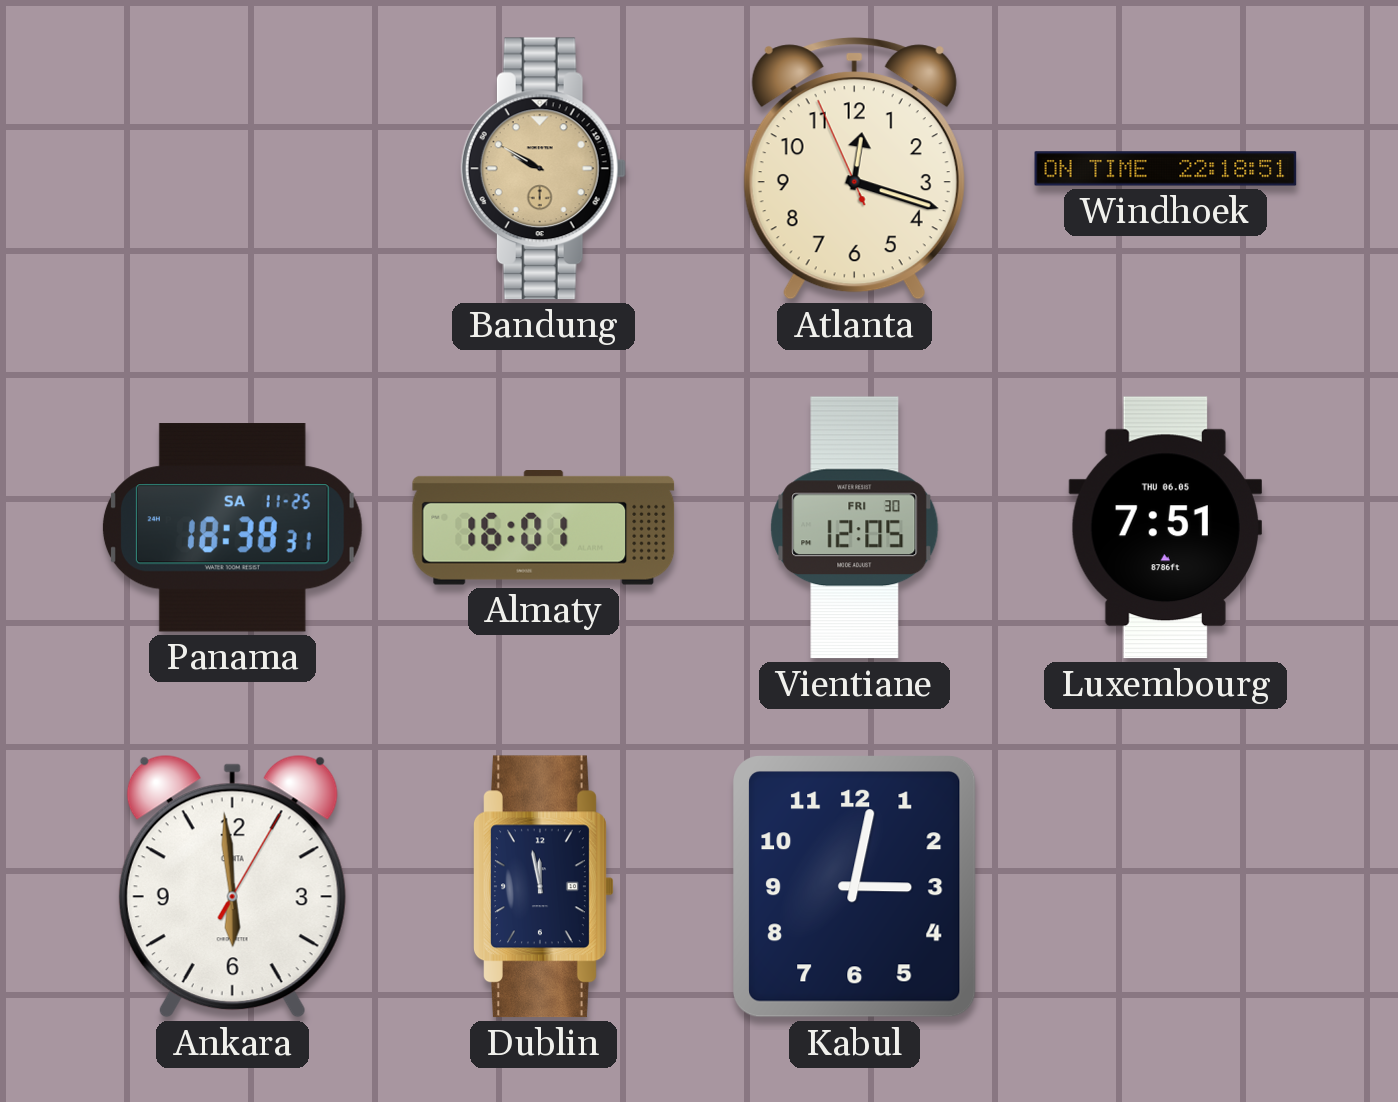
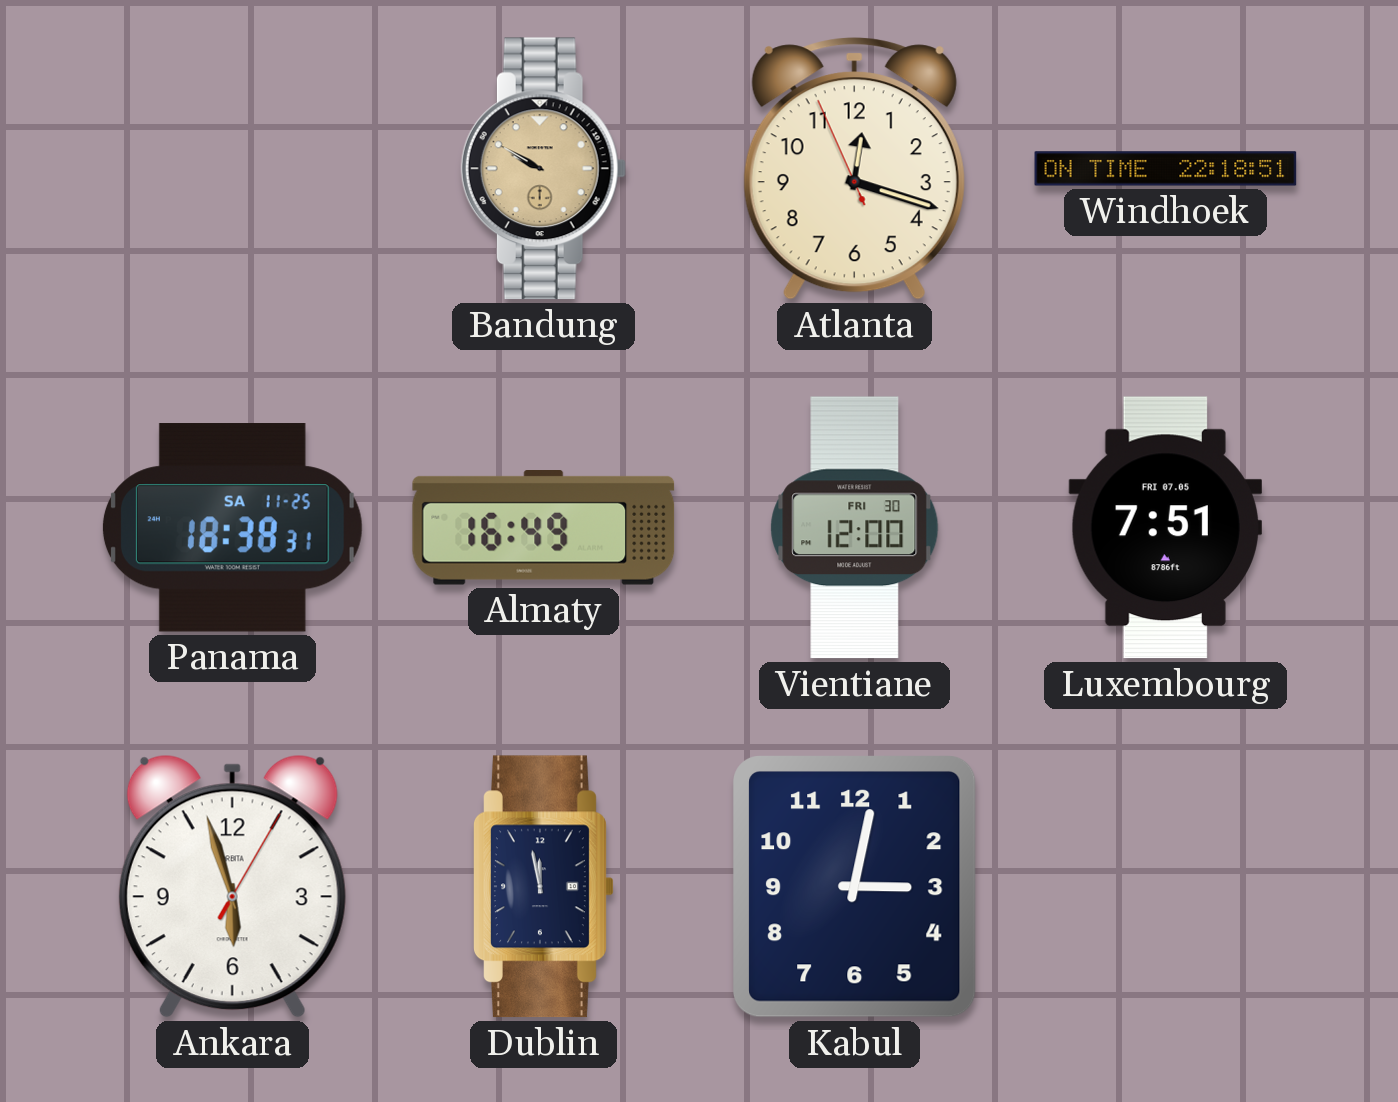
Almaty: 16:01 -> 16:49 (544, 528)
Vientiane: 12:05 -> 12:00 (855, 528)
Luxembourg date: THU 06.05 -> FRI 07.05 (1165, 528)
Ankara: 5:59 -> 5:57 (232, 886)
